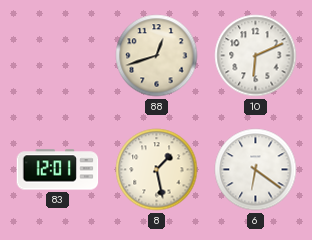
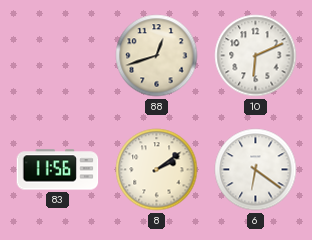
83: 12:01 -> 11:56 (58, 170)
8: 1:28 -> 2:09 (157, 170)
